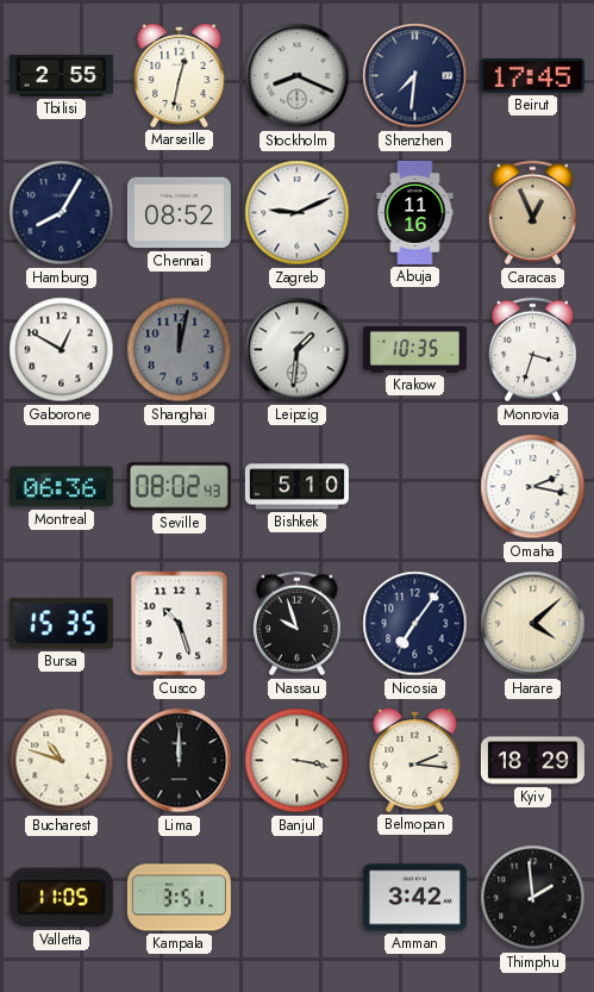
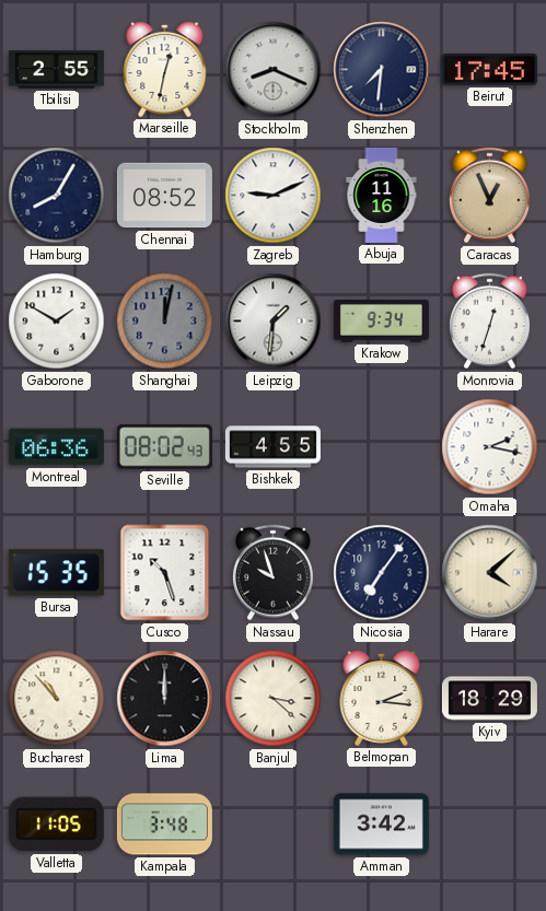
Gaborone: 12:50 -> 1:50 (57, 322)
Krakow: 10:35 -> 9:34 (381, 322)
Monrovia: 3:33 -> 12:33 (489, 322)
Bishkek: 5:10 -> 4:55 (272, 447)
Bucharest: 10:48 -> 10:53 (57, 699)
Banjul: 3:17 -> 3:22 (274, 699)
Kampala: 3:51 -> 3:48 (164, 825)
Thimphu: 1:59 -> none (533, 898)
